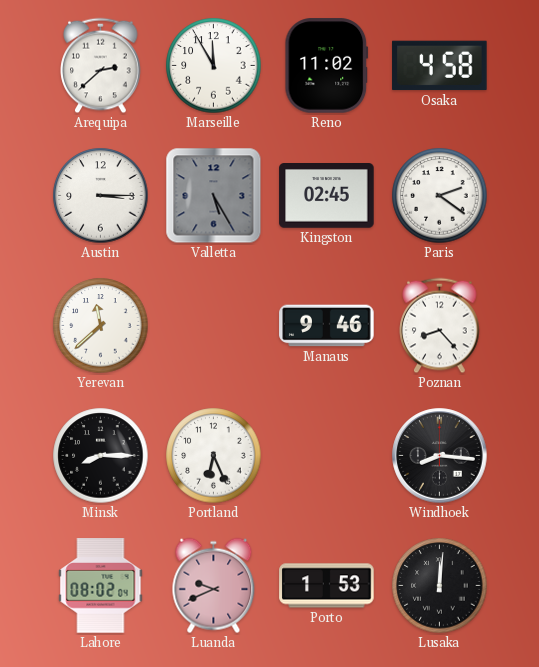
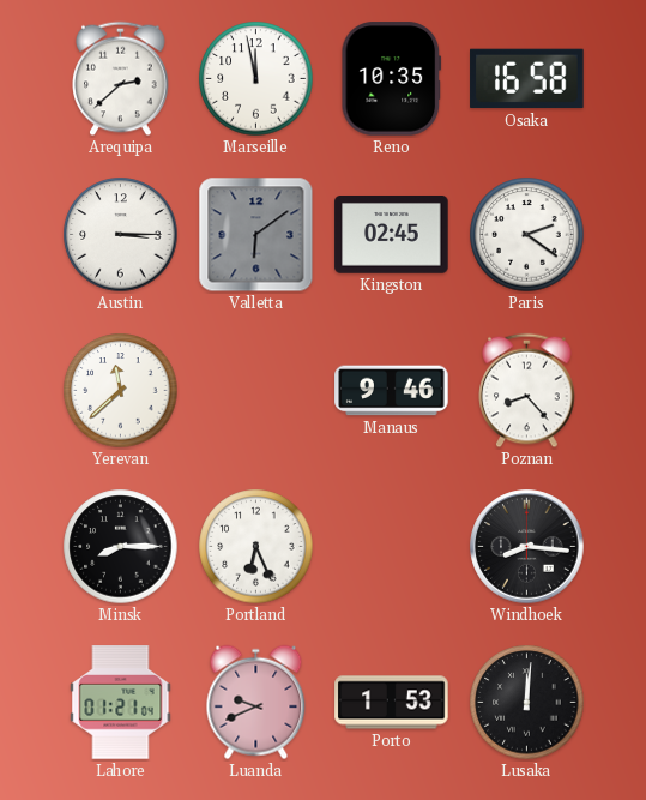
Marseille: 11:55 -> 11:58 (256, 79)
Reno: 11:02 -> 10:35 (392, 79)
Osaka: 4:58 -> 16:58 (527, 79)
Valletta: 5:25 -> 6:09 (256, 235)
Lahore: 08:02 -> 01:21 (121, 703)
